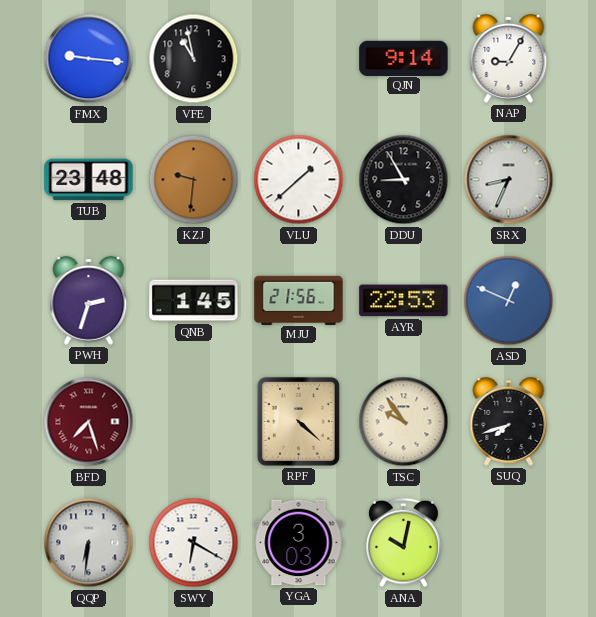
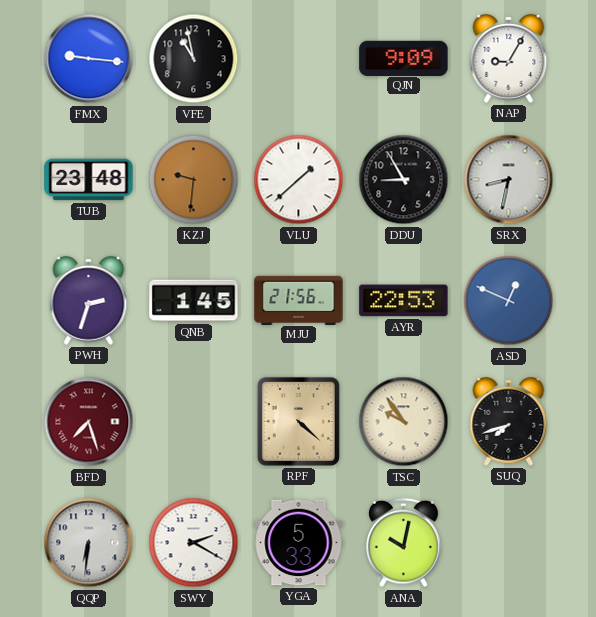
QJN: 9:14 -> 9:09 (404, 58)
SRX: 8:34 -> 8:32 (509, 180)
SWY: 6:20 -> 2:20 (194, 543)
YGA: 3:03 -> 5:33 (299, 543)
